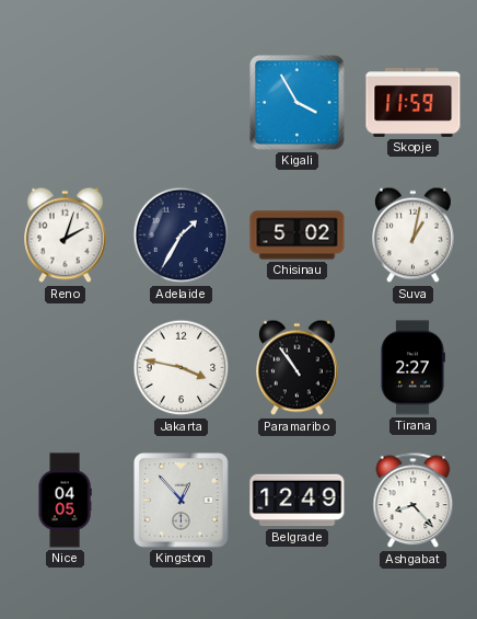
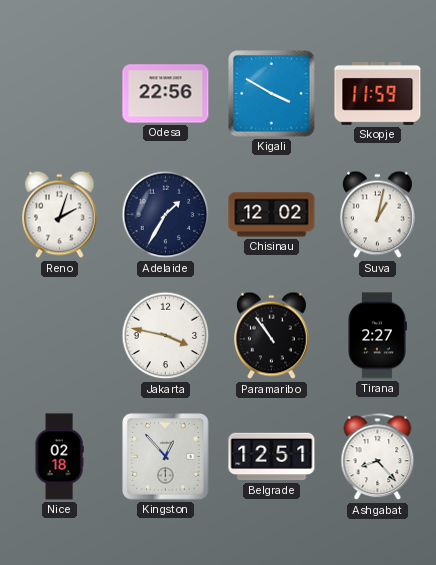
Odesa: none -> 22:56 (166, 94)
Kigali: 3:55 -> 3:50 (272, 94)
Chisinau: 5:02 -> 12:02 (272, 215)
Nice: 04:05 -> 02:18 (59, 457)
Belgrade: 12:49 -> 12:51 (272, 457)
